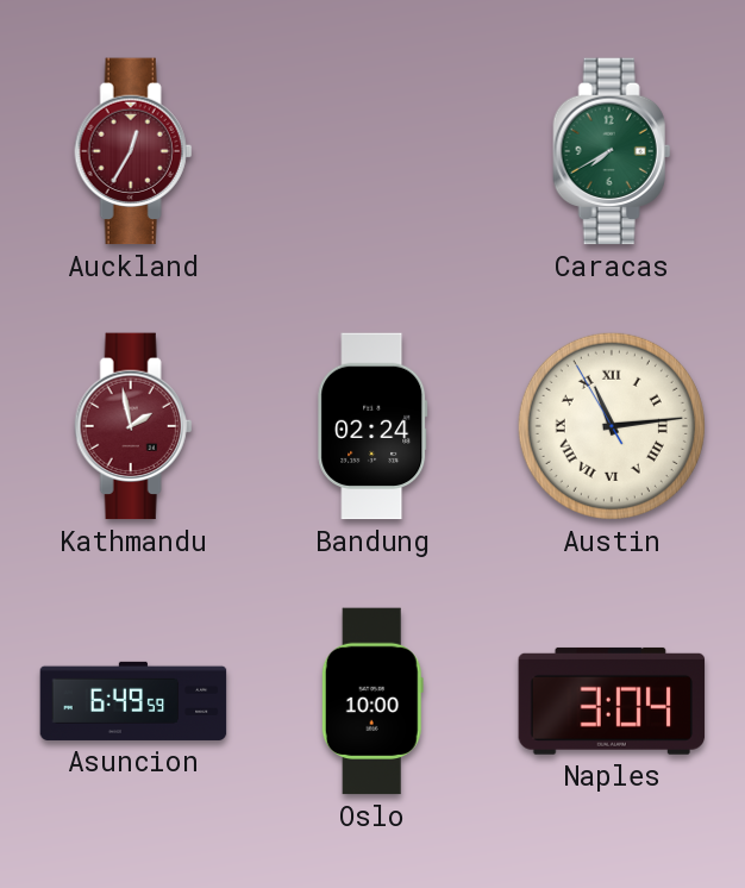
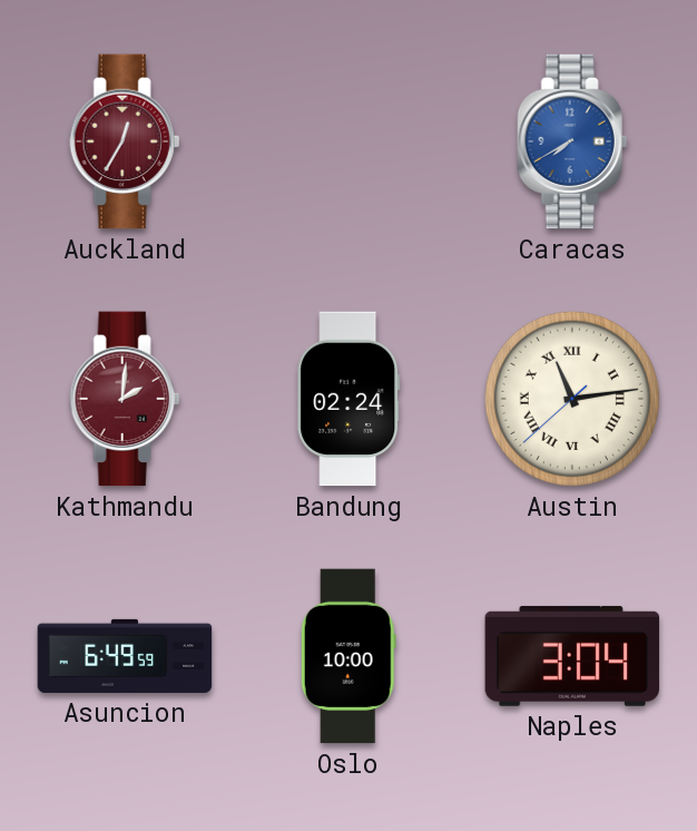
Caracas dial: green -> blue (572, 141)
Kathmandu: 1:58 -> 2:01 (125, 399)
Austin: 11:13:55 -> 11:13:38 (572, 399)
